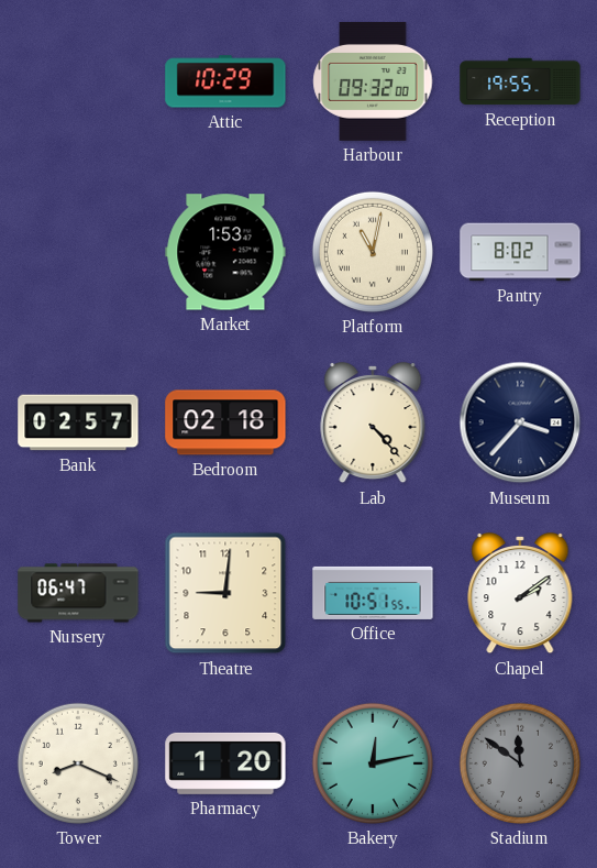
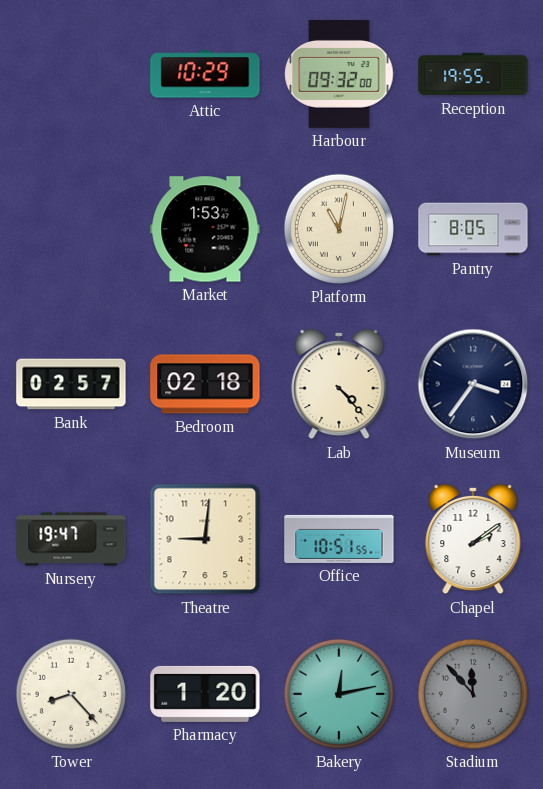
Pantry: 8:02 -> 8:05 (473, 229)
Museum: 3:37 -> 3:36 (473, 384)
Nursery: 06:47 -> 19:47 (71, 539)
Tower: 8:19 -> 8:23 (71, 694)
Stadium: 11:51 -> 11:53 (473, 694)
